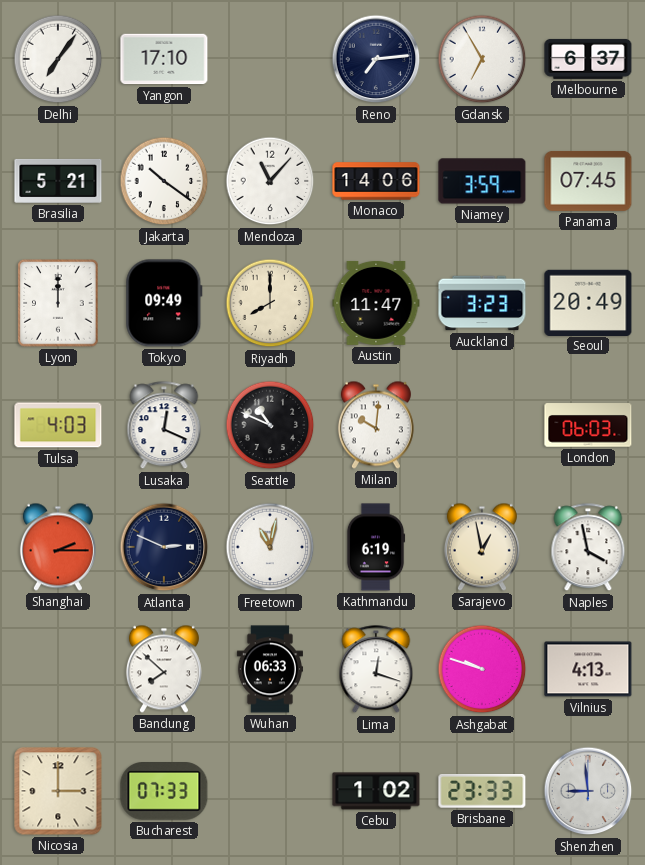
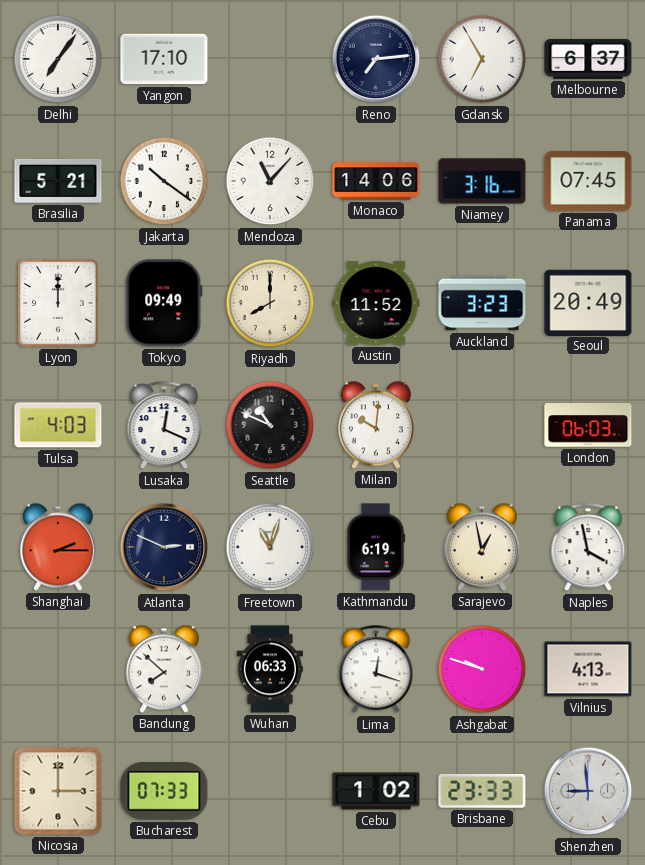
Niamey: 3:59 -> 3:16 (482, 181)
Austin: 11:47 -> 11:52 (376, 303)
Freetown: 11:02 -> 11:03 (270, 547)
